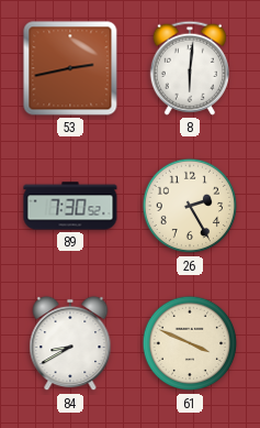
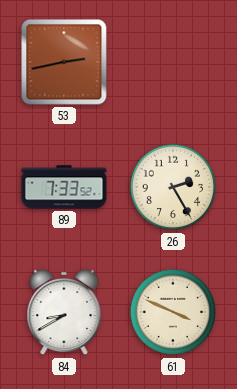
8: 6:01 -> none (190, 68)
89: 7:30 -> 7:33 (64, 187)
